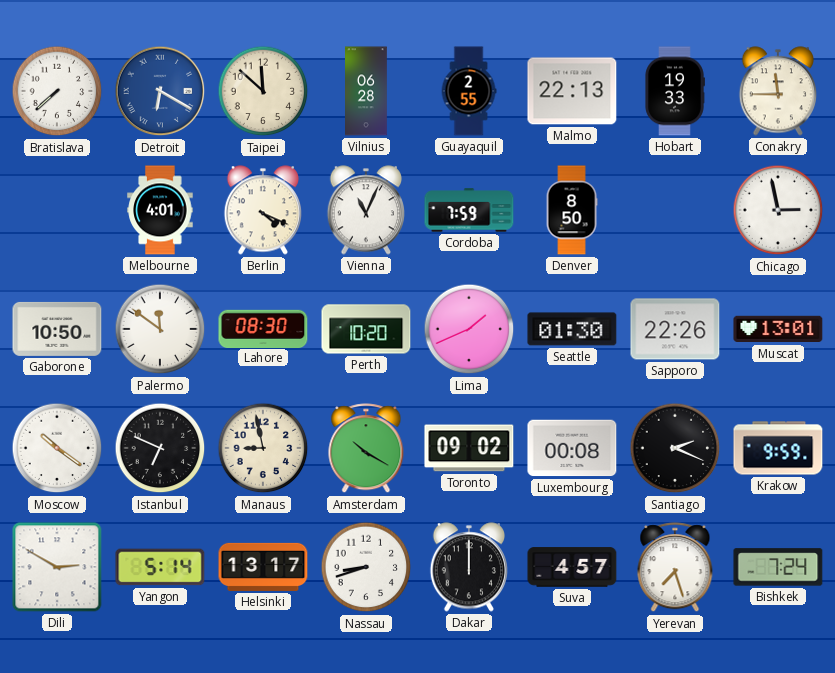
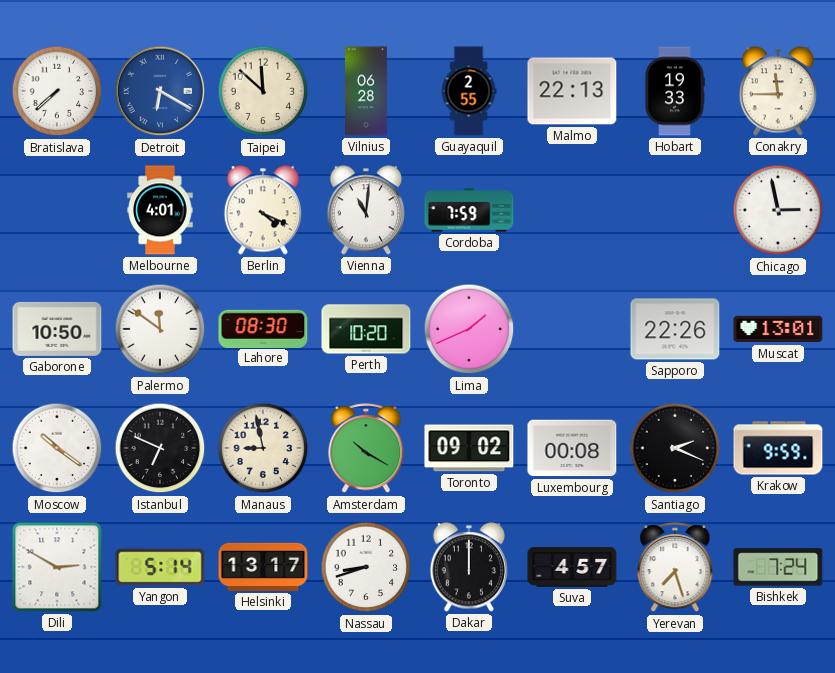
Vienna: 11:04 -> 11:01 (365, 210)
Denver: 8:50 -> none (572, 210)
Seattle: 01:30 -> none (572, 329)
